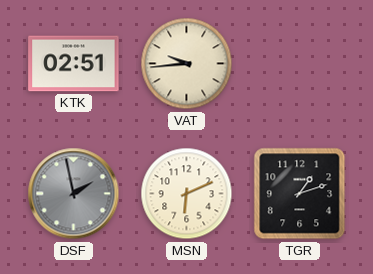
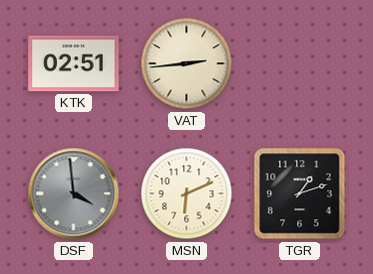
VAT: 9:44 -> 2:44 (187, 64)
DSF: 1:58 -> 3:59 (74, 194)
